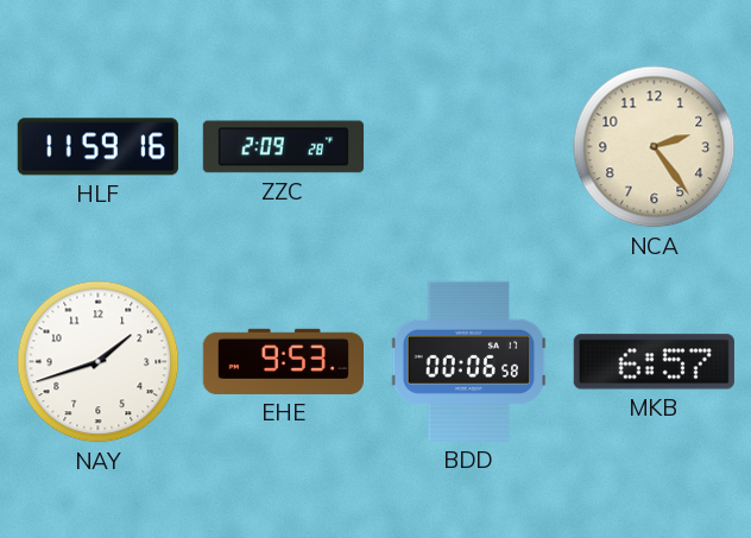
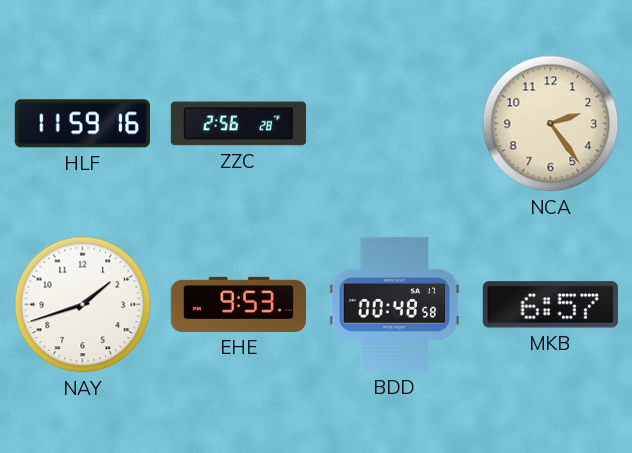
ZZC: 2:09 -> 2:56 (238, 124)
BDD: 00:06 -> 00:48 (395, 304)
